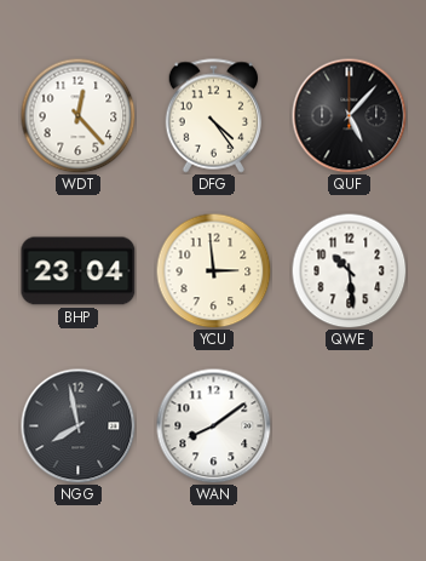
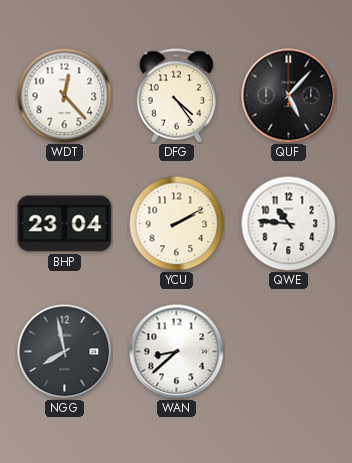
YCU: 2:59 -> 2:10 (176, 223)
QWE: 10:29 -> 10:46 (288, 223)
WAN: 8:09 -> 8:38 (176, 351)
